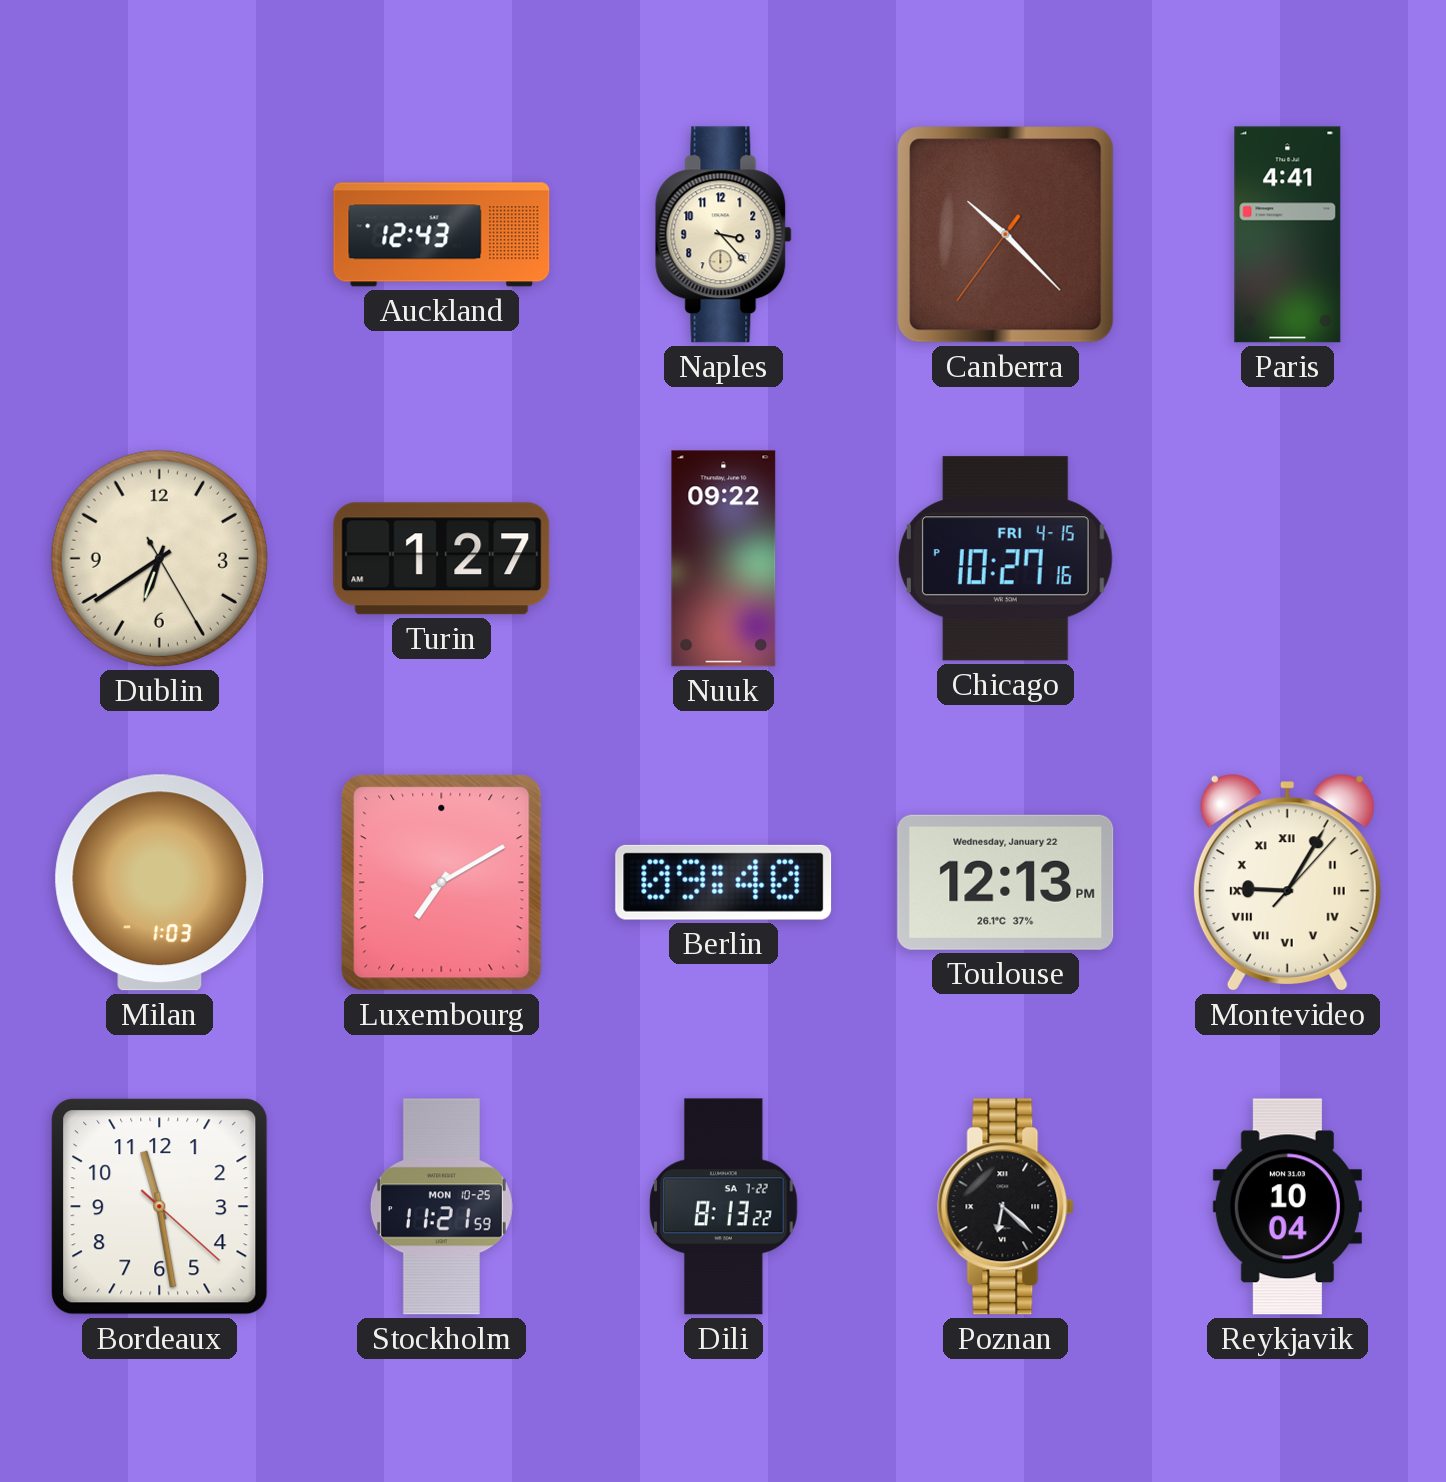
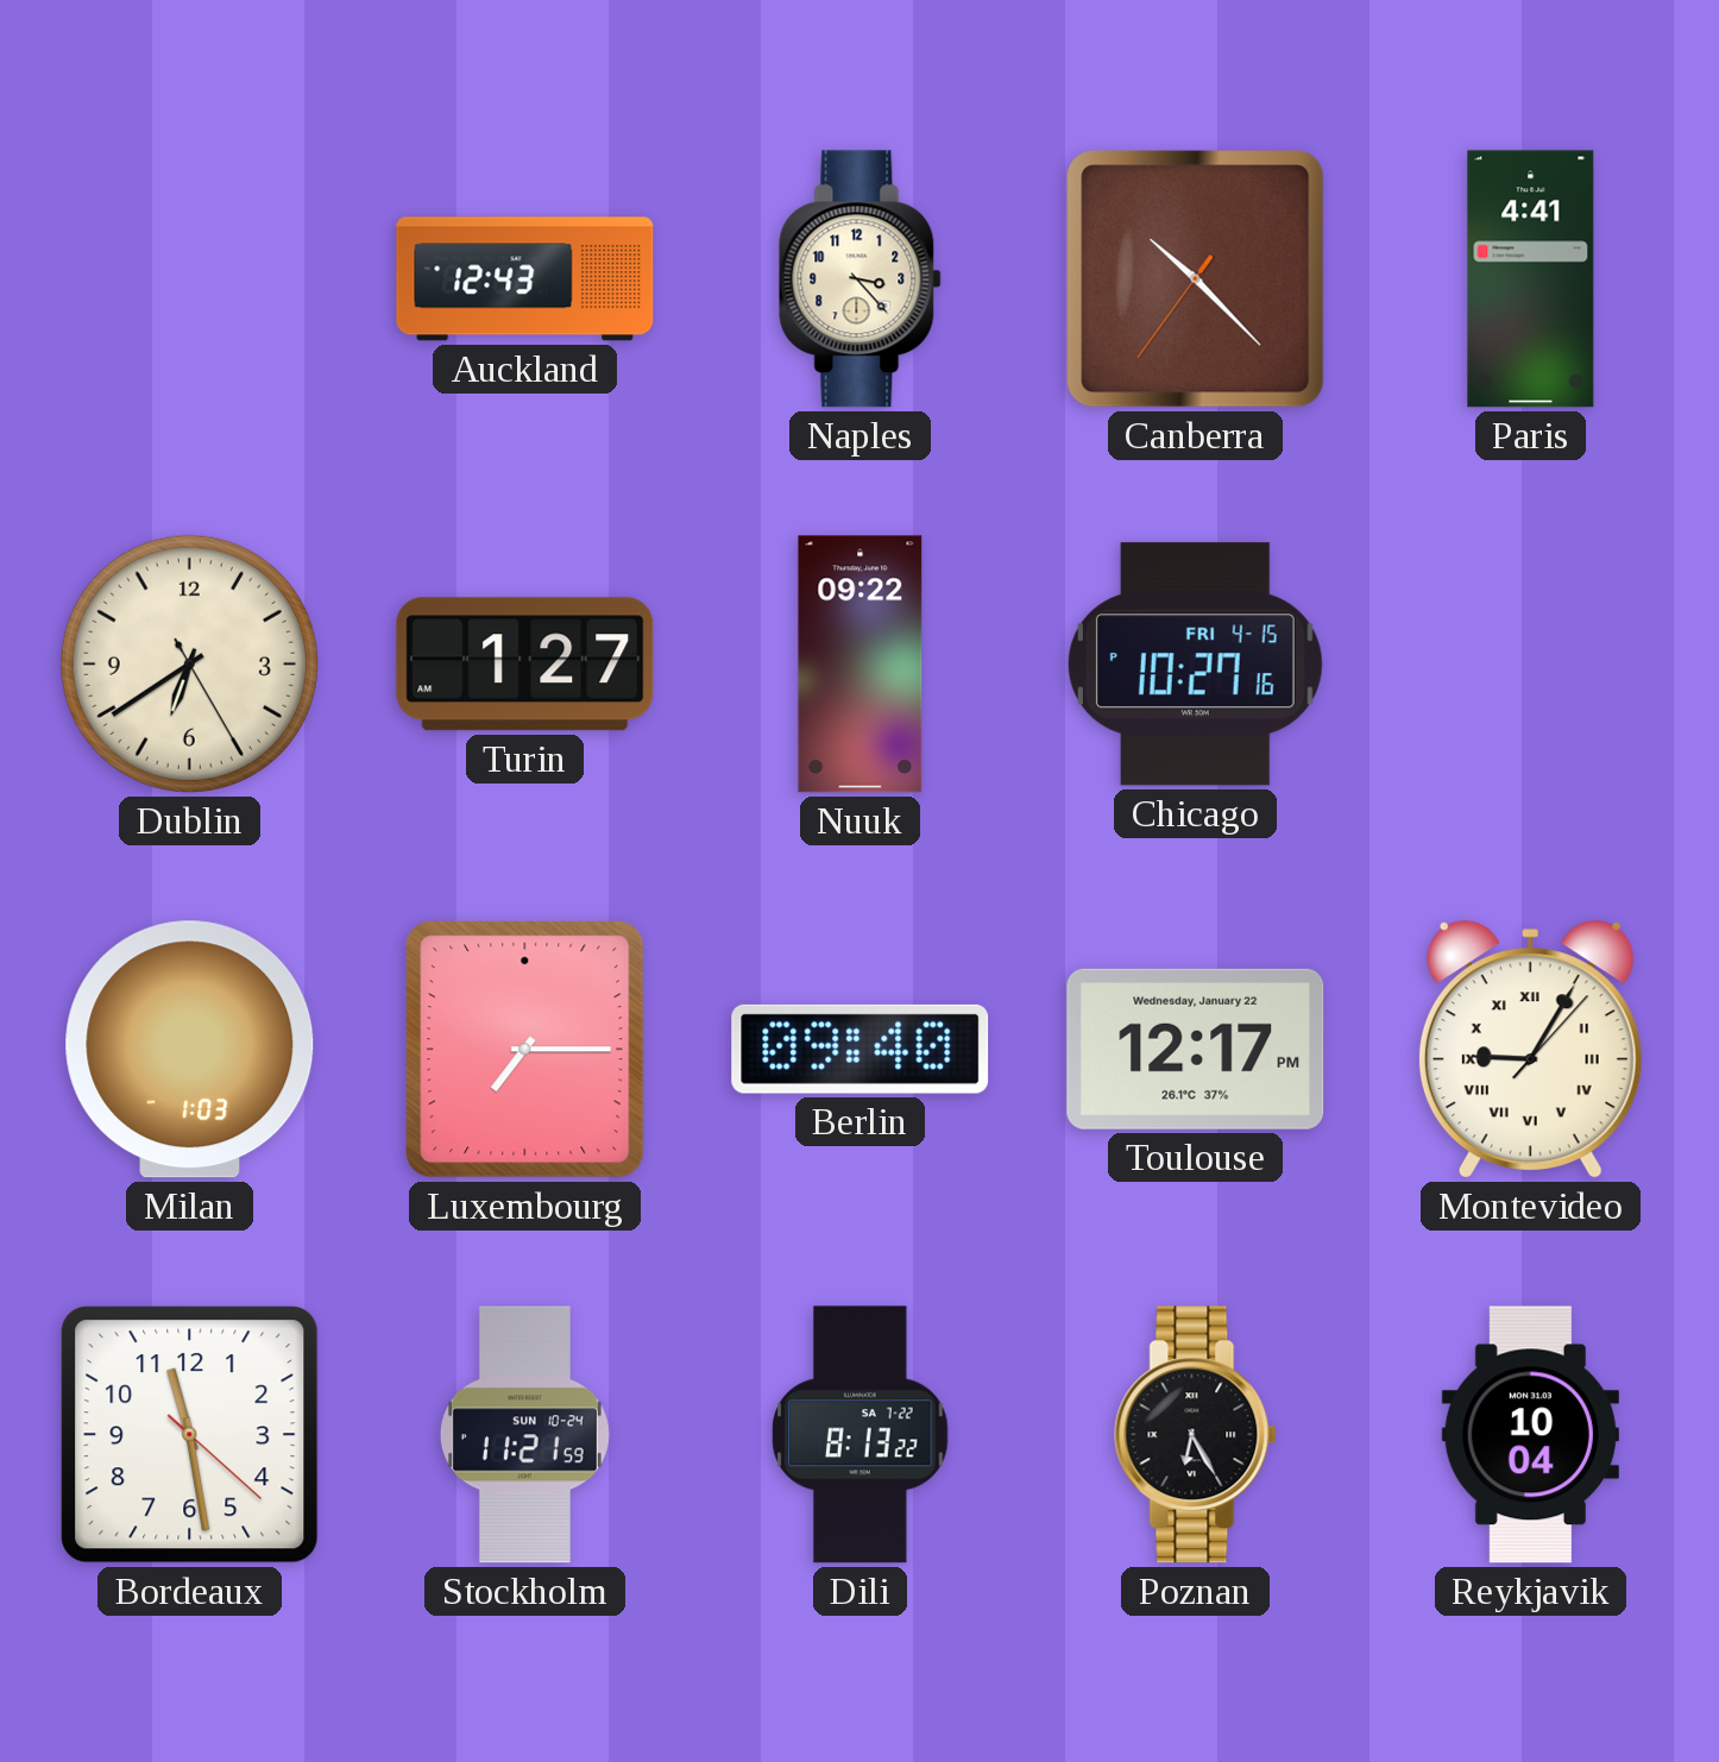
Luxembourg: 7:10 -> 7:15 (525, 1050)
Toulouse: 12:13 -> 12:17 (1196, 1049)
Stockholm date: MON 10-25 -> SUN 10-24 (524, 1435)
Poznan: 6:22 -> 6:25 (1196, 1435)
